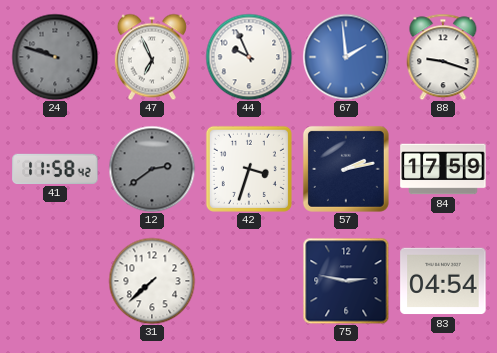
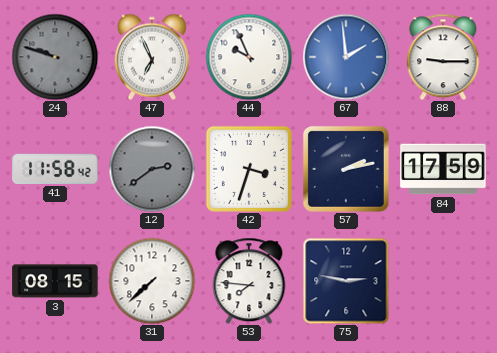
88: 9:18 -> 9:15 (443, 57)
3: none -> 08:15 (55, 281)
53: none -> 7:46 (249, 281)
83: 04:54 -> none (443, 281)
